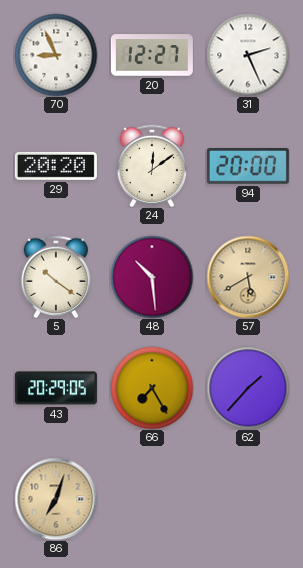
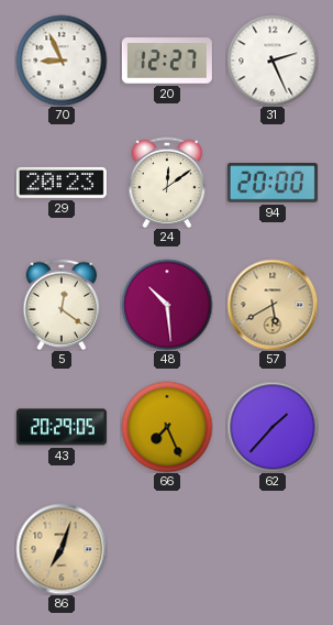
29: 20:20 -> 20:23 (62, 183)
5: 10:21 -> 12:21 (62, 305)
66: 7:25 -> 7:26 (167, 427)
